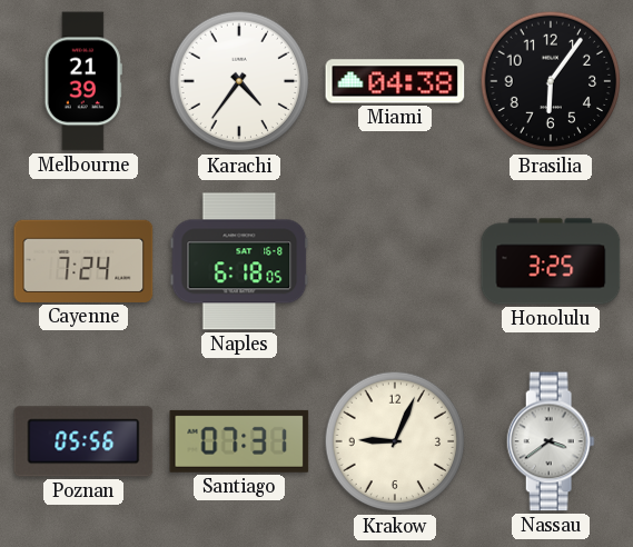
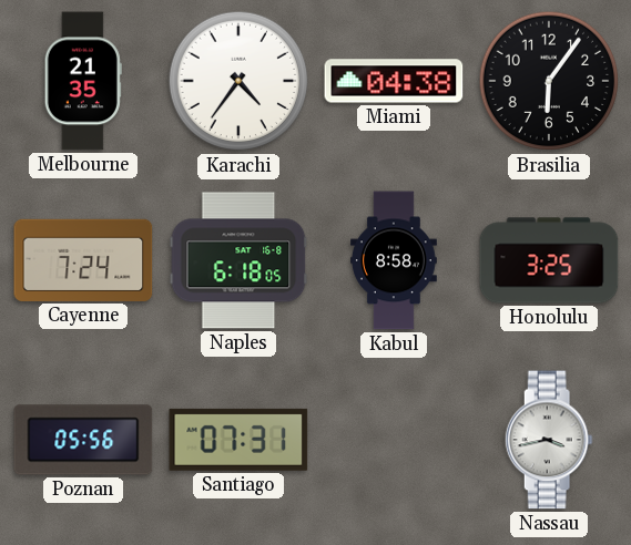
Melbourne: 21:39 -> 21:35 (83, 81)
Kabul: none -> 8:58 (394, 260)
Krakow: 9:04 -> none (395, 441)
Nassau: 3:39 -> 3:43 (549, 440)
